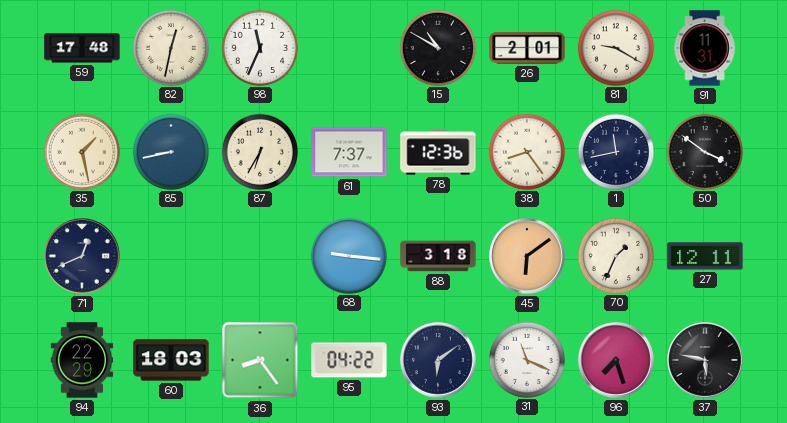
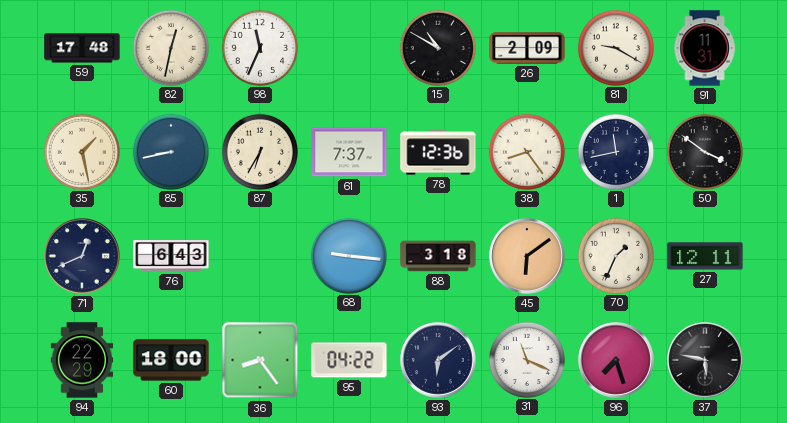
26: 2:01 -> 2:09 (527, 48)
76: none -> 6:43 (171, 257)
60: 18:03 -> 18:00 (171, 360)
